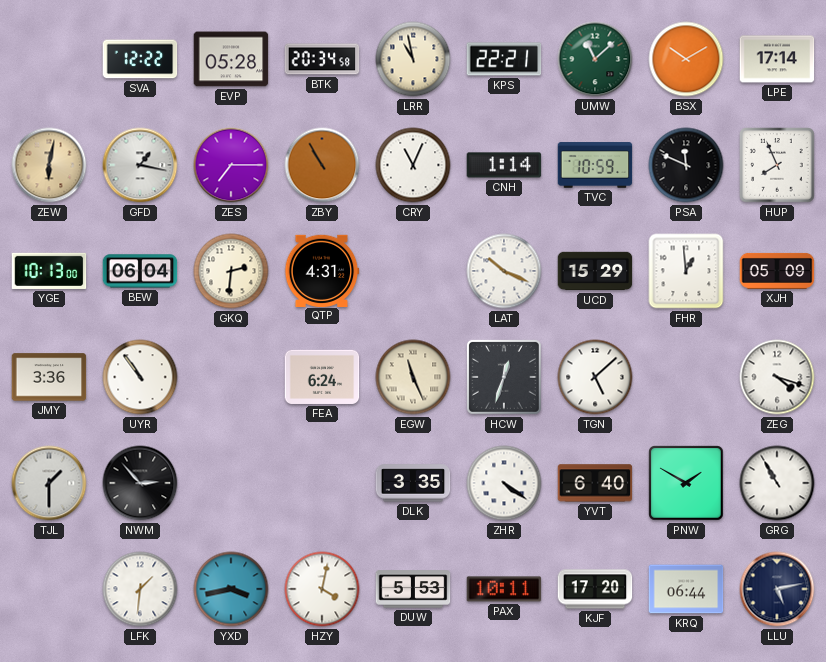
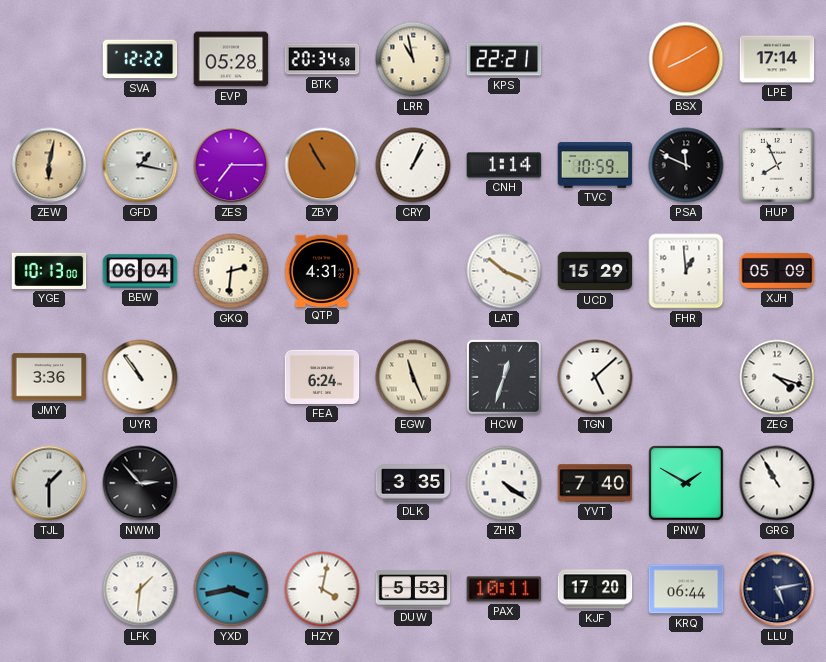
UMW: 11:08 -> none (595, 59)
BSX: 10:10 -> 8:10 (686, 59)
CRY: 11:04 -> 1:04 (413, 165)
YVT: 6:40 -> 7:40 (595, 483)
